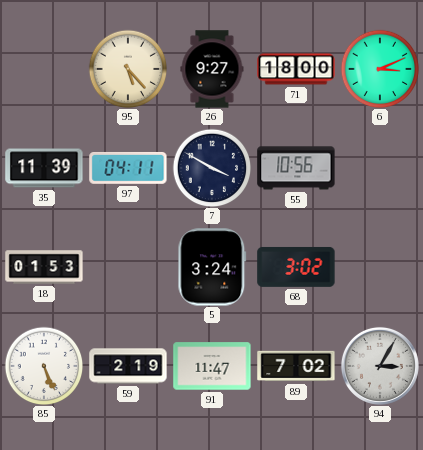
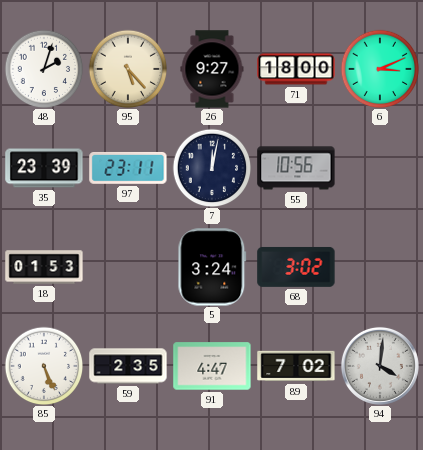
48: none -> 2:03 (44, 69)
35: 11:39 -> 23:39 (44, 168)
97: 04:11 -> 23:11 (128, 168)
7: 3:50 -> 12:02 (212, 168)
59: 2:19 -> 2:35 (128, 366)
91: 11:47 -> 4:47 (212, 366)
94: 3:05 -> 4:01 (380, 366)
